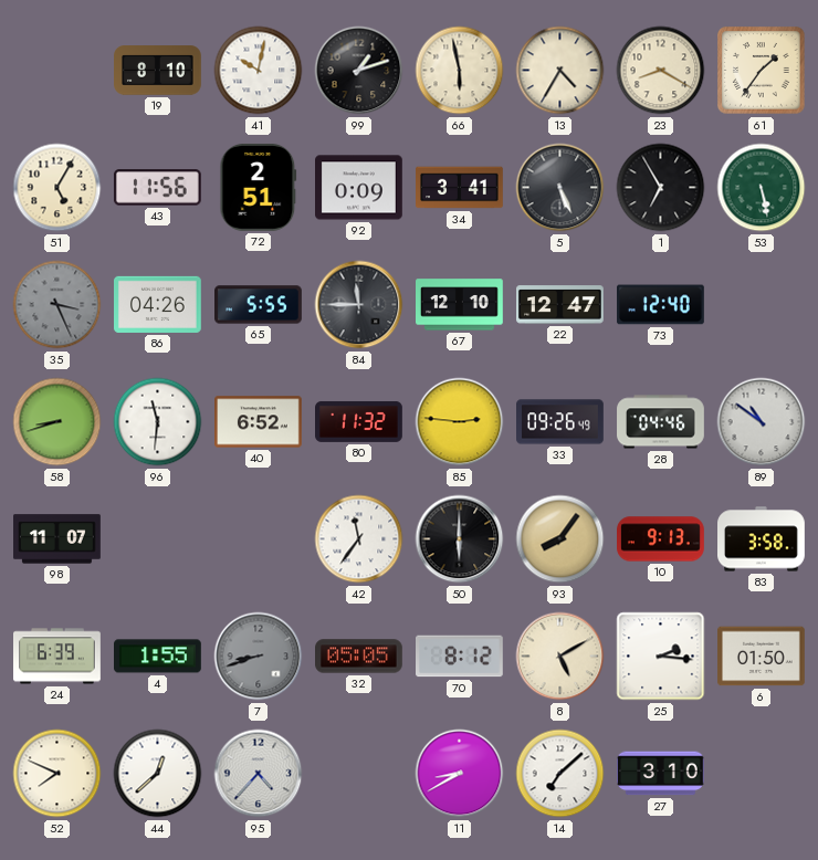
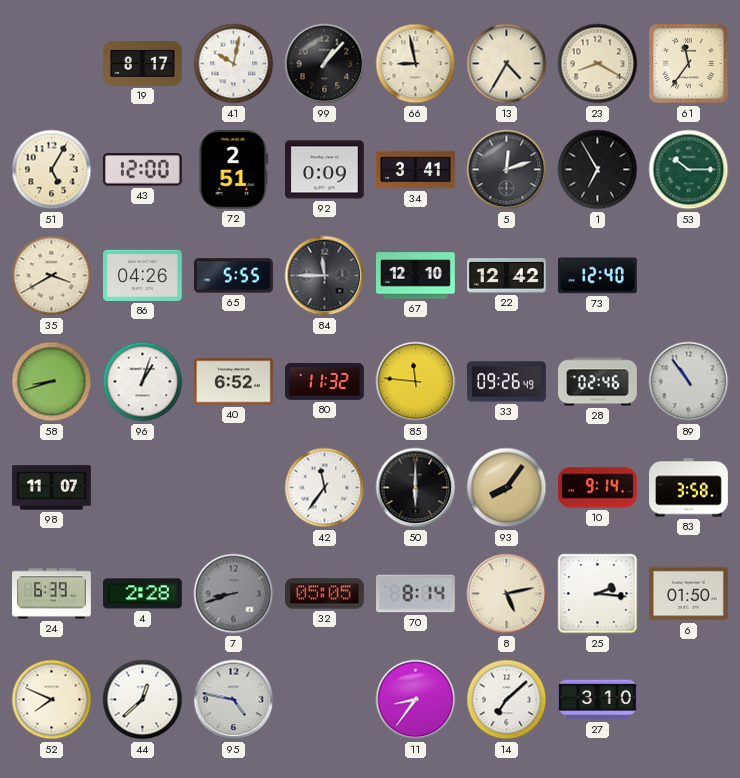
19: 8:10 -> 8:17 (143, 64)
99: 1:12 -> 1:07 (325, 64)
66: 5:58 -> 8:58 (416, 64)
61: 1:36 -> 11:36 (689, 64)
43: 11:56 -> 12:00 (142, 170)
5: 5:26 -> 12:12 (507, 170)
53: 5:28 -> 10:15 (689, 170)
35: 3:26 -> 3:40 (52, 276)
35 dial: grey -> cream (52, 276)
22: 12:47 -> 12:42 (507, 276)
96: 11:31 -> 1:03 (143, 382)
85: 2:46 -> 11:46 (416, 382)
28: 04:46 -> 02:46 (598, 382)
89: 10:51 -> 10:54 (689, 382)
10: 9:13 -> 9:14 (598, 488)
4: 1:55 -> 2:28 (143, 594)
70: 8:12 -> 8:14 (416, 594)
8: 5:10 -> 5:13 (507, 594)
95: 4:37 -> 4:47 (234, 700)
11: 8:40 -> 8:36 (416, 700)
